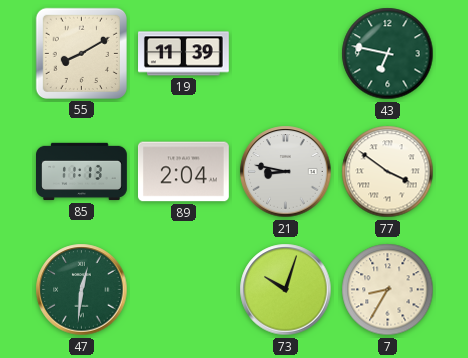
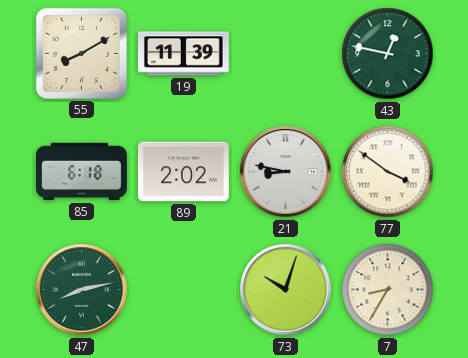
43: 6:47 -> 12:47 (388, 54)
85: 11:13 -> 6:18 (82, 172)
89: 2:04 -> 2:02 (183, 172)
47: 12:31 -> 8:13 (82, 290)
